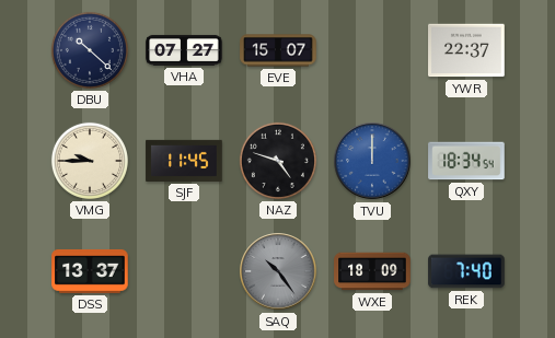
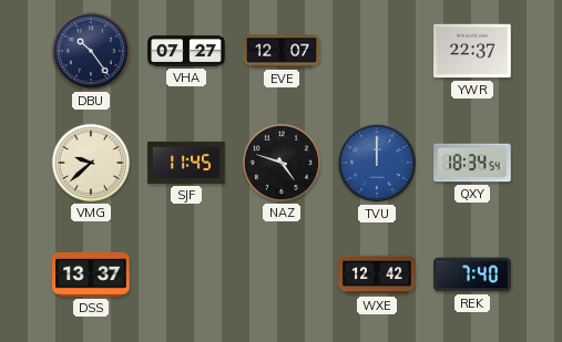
DBU: 10:22 -> 10:24 (91, 51)
EVE: 15:07 -> 12:07 (282, 51)
VMG: 9:45 -> 9:38 (91, 163)
SAQ: 10:24 -> none (278, 271)
WXE: 18:09 -> 12:42 (377, 274)
